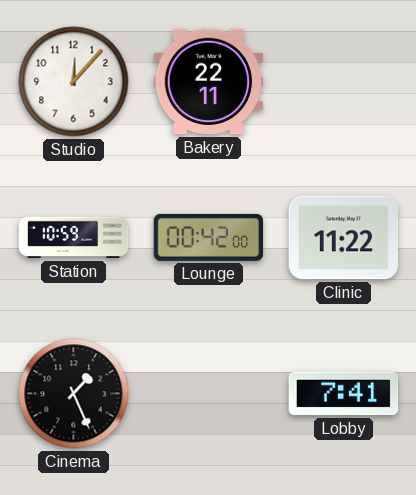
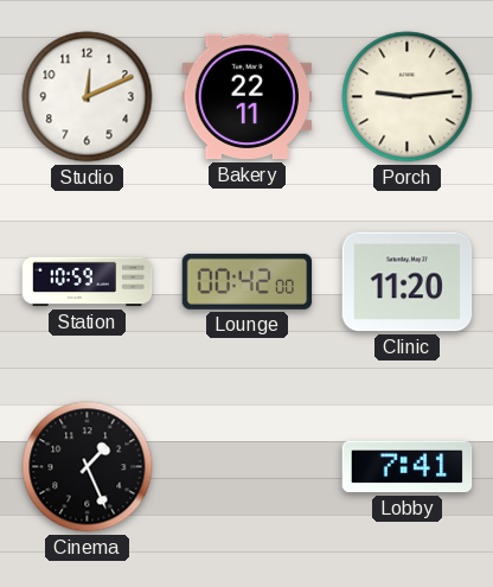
Studio: 12:07 -> 12:11 (88, 97)
Porch: none -> 9:14 (408, 97)
Clinic: 11:22 -> 11:20 (408, 282)
